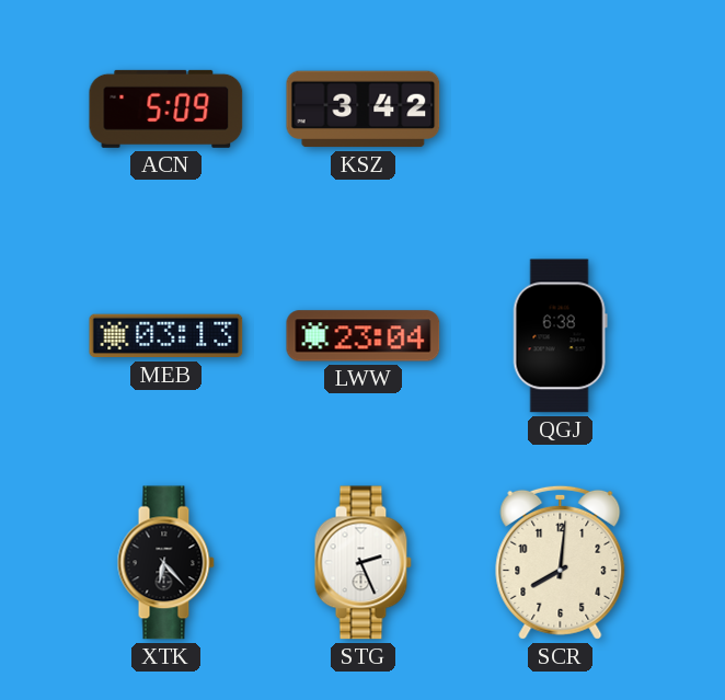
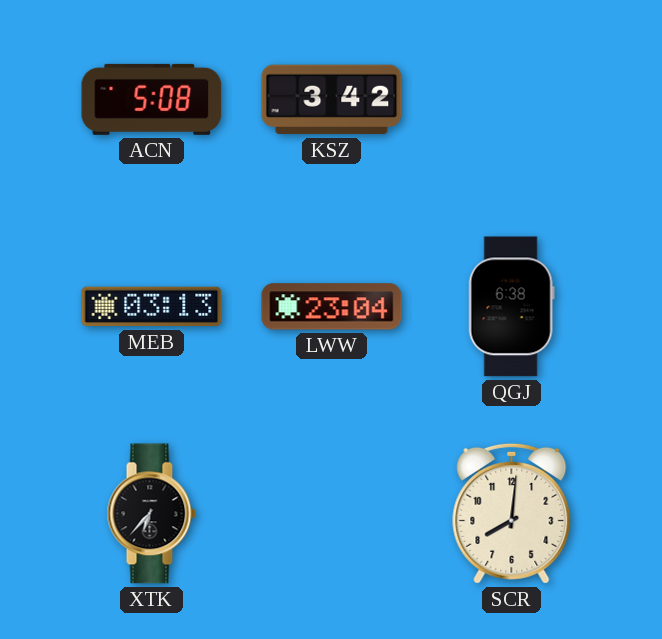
ACN: 5:09 -> 5:08 (152, 99)
XTK: 6:23 -> 6:37 (151, 514)
STG: 2:26 -> none (362, 563)
